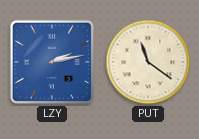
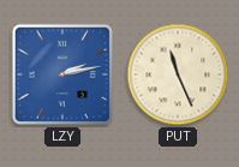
PUT: 11:21 -> 11:26 (178, 74)
